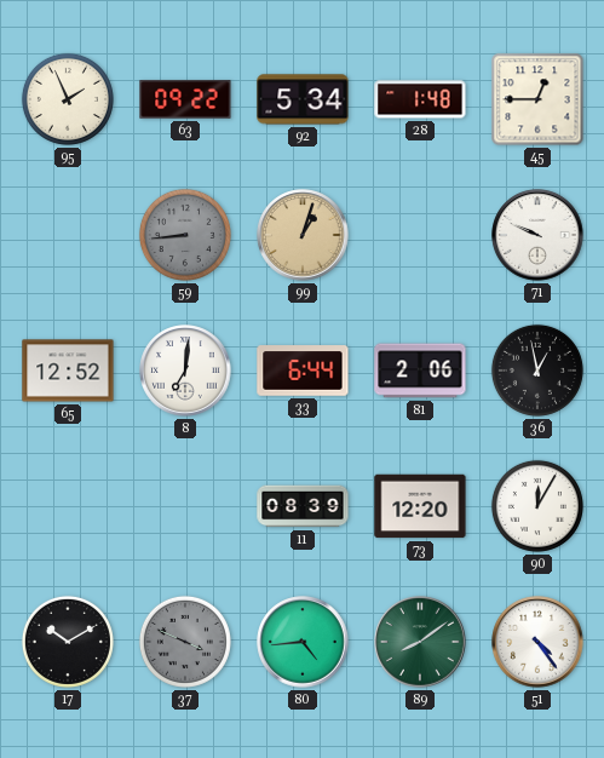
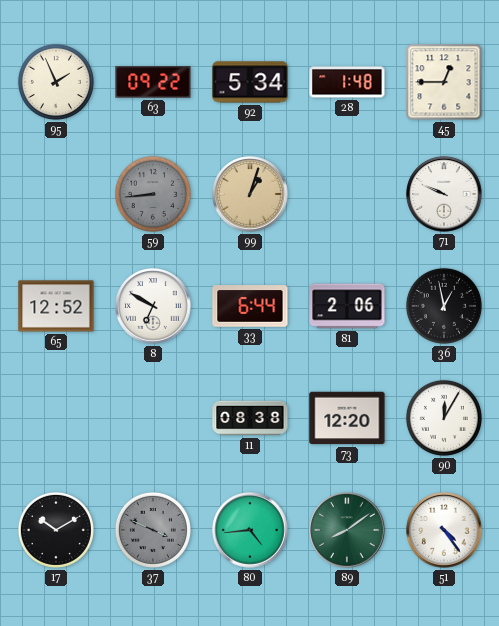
8: 7:01 -> 6:50 (153, 306)
11: 08:39 -> 08:38 (250, 418)
